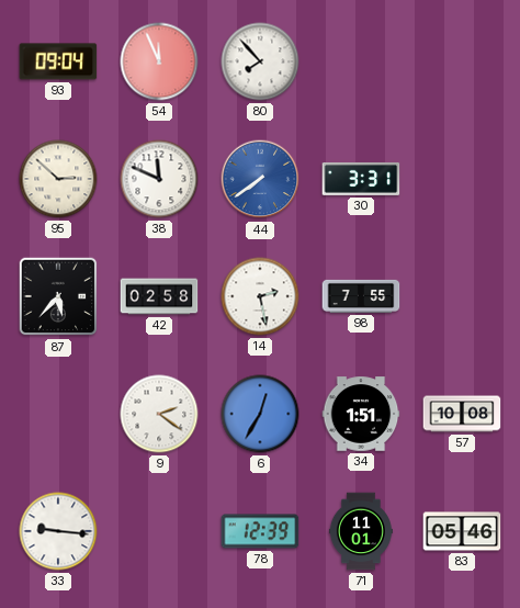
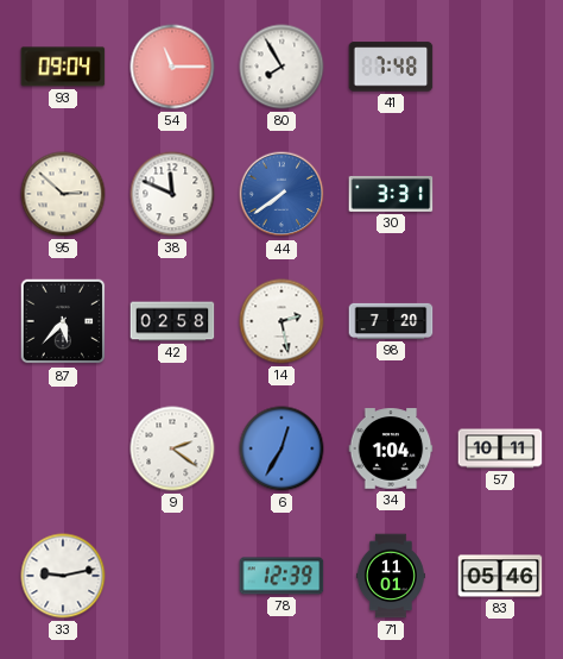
54: 11:56 -> 11:15 (172, 67)
80: 7:53 -> 7:55 (281, 67)
41: none -> 7:48 (391, 67)
98: 7:55 -> 7:20 (391, 321)
34: 1:51 -> 1:04 (391, 448)
57: 10:08 -> 10:11 (500, 448)
33: 9:16 -> 9:13 (63, 576)
